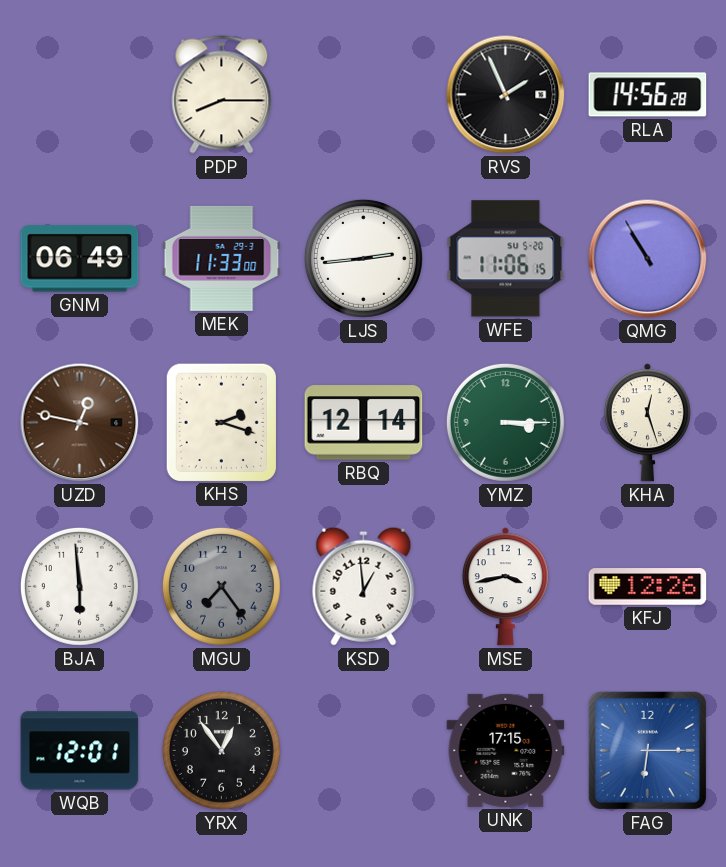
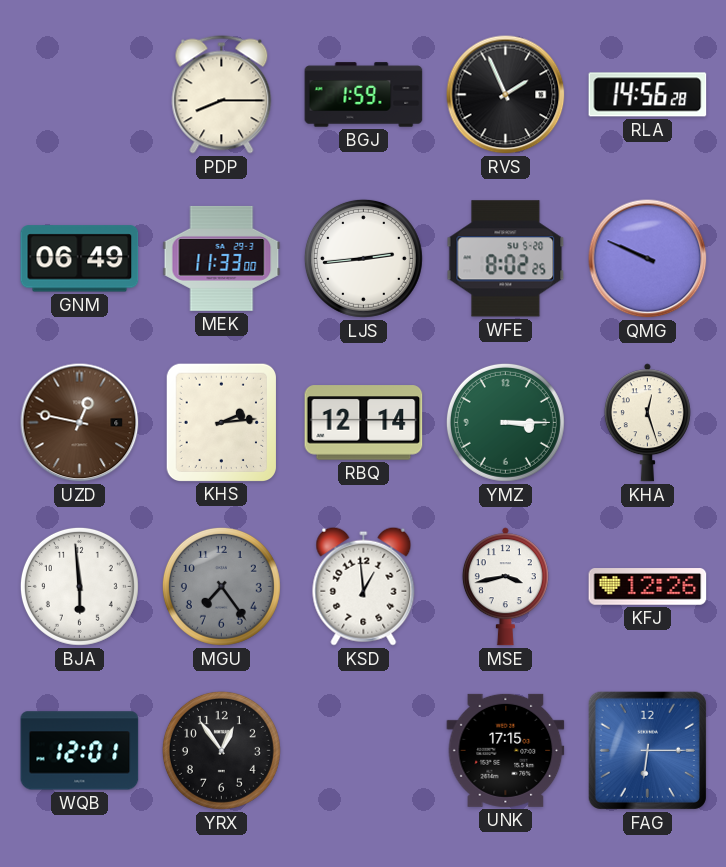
BGJ: none -> 1:59 (364, 95)
WFE: 11:06 -> 8:02 (506, 259)
QMG: 10:55 -> 9:49 (648, 259)
KHS: 2:18 -> 2:14 (221, 422)
